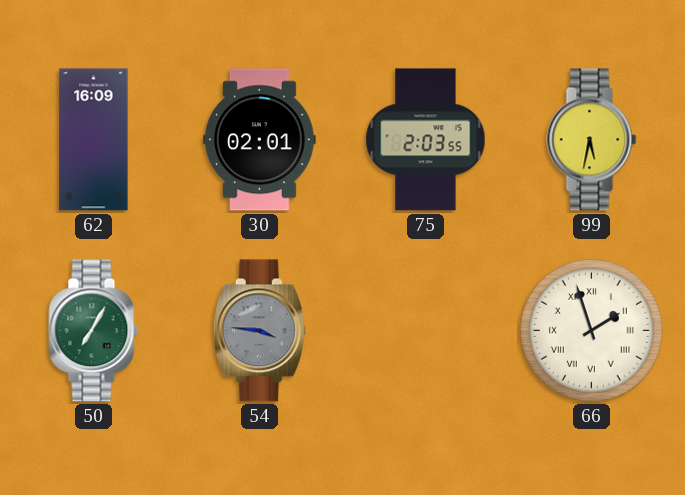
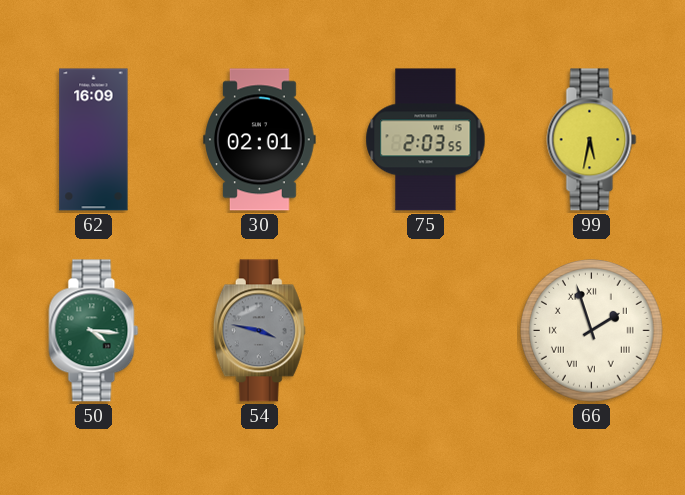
50: 7:05 -> 4:16 (94, 331)
54: 3:46 -> 3:47 (259, 331)
